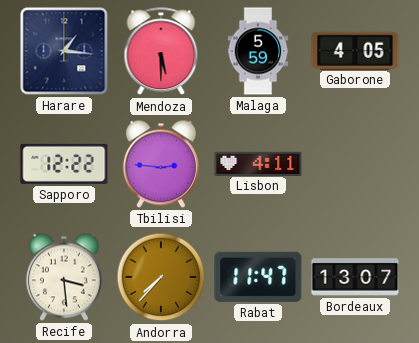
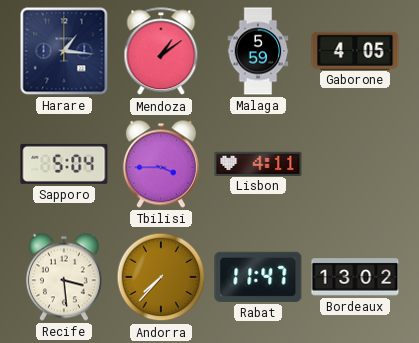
Mendoza: 5:30 -> 1:09 (161, 52)
Sapporo: 12:22 -> 5:04 (64, 164)
Tbilisi: 2:46 -> 3:45 (161, 164)
Bordeaux: 13:07 -> 13:02 (355, 277)
